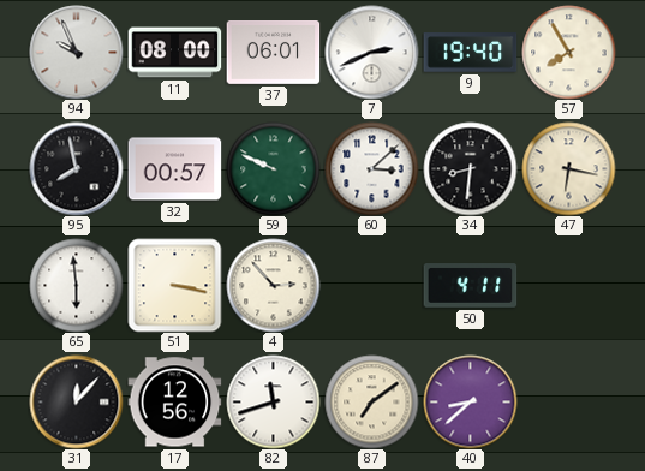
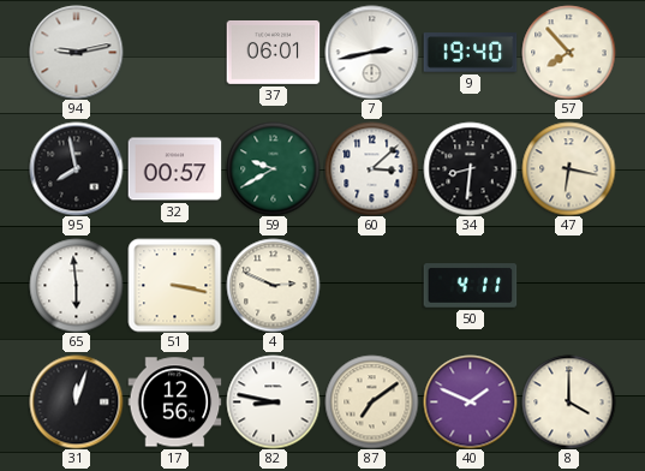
94: 9:56 -> 9:13 (76, 52)
11: 08:00 -> none (174, 53)
7: 2:41 -> 2:43 (371, 52)
57: 7:55 -> 7:53 (568, 52)
59: 9:49 -> 9:40 (273, 168)
4: 2:53 -> 2:49 (273, 285)
31: 12:07 -> 12:03 (76, 401)
82: 11:42 -> 8:47 (273, 401)
40: 8:38 -> 1:49 (470, 401)
8: none -> 4:00 (568, 401)
